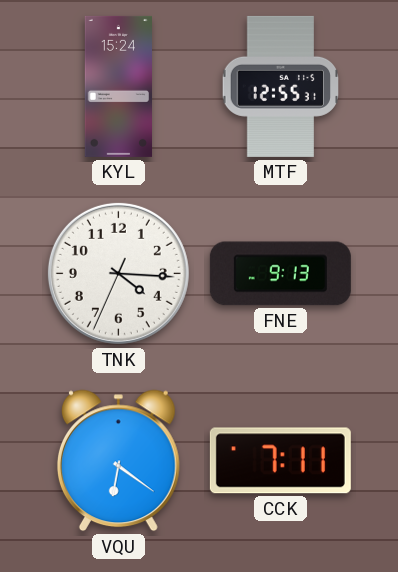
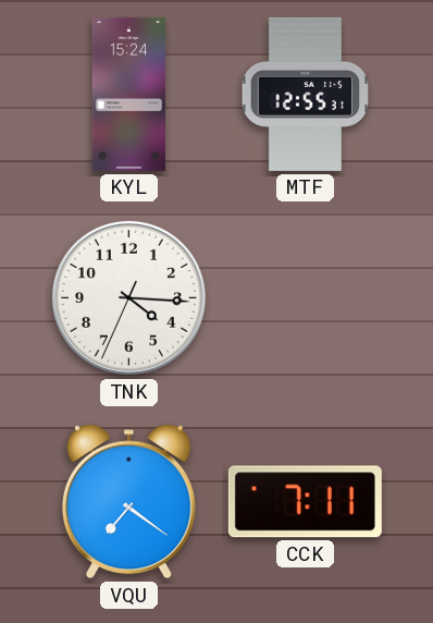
FNE: 9:13 -> none (280, 274)
VQU: 6:21 -> 7:21 (128, 502)
